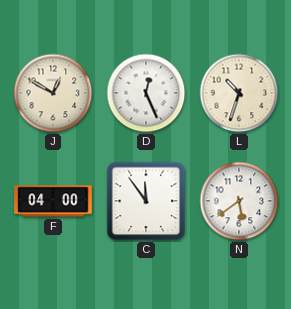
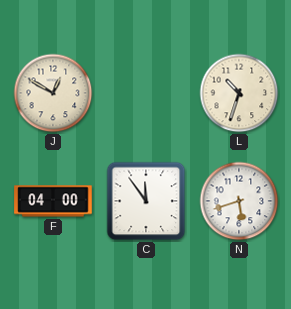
D: 12:26 -> none (146, 93)
N: 5:39 -> 5:42 (239, 201)
